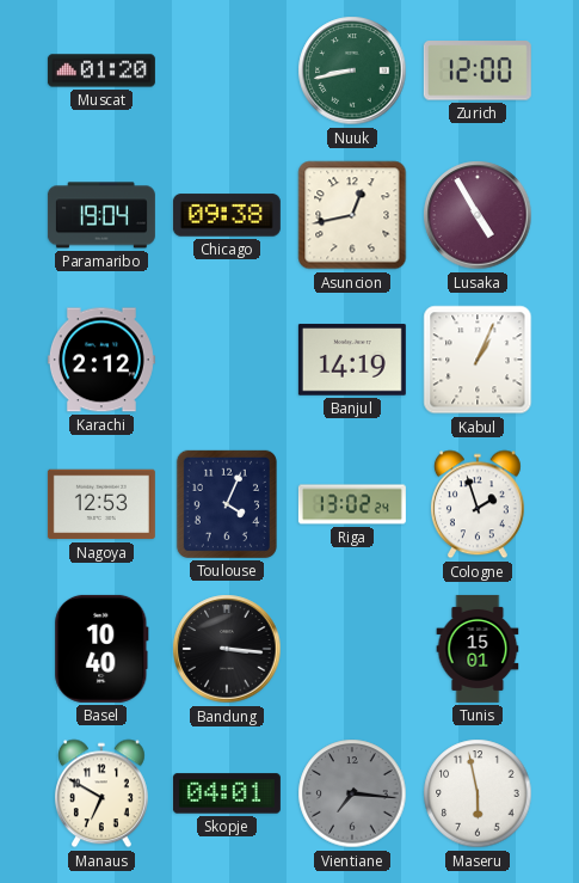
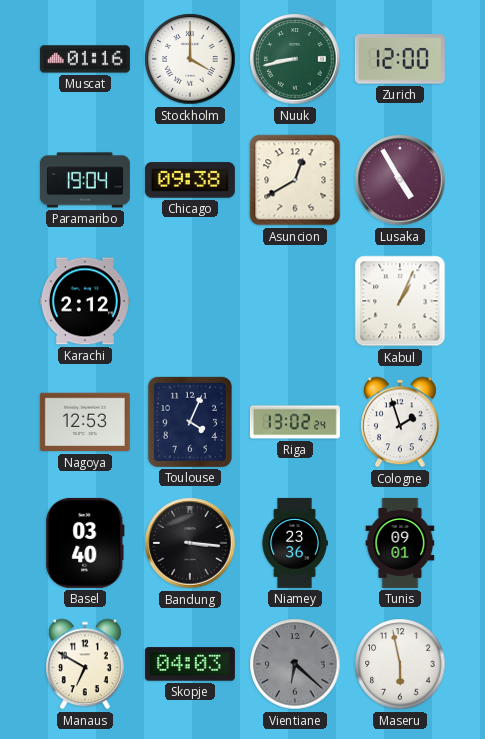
Muscat: 01:20 -> 01:16 (85, 59)
Stockholm: none -> 4:00 (190, 59)
Asuncion: 12:43 -> 12:40 (295, 180)
Banjul: 14:19 -> none (352, 360)
Basel: 10:40 -> 03:40 (85, 543)
Niamey: none -> 23:36 (295, 543)
Tunis: 15:01 -> 09:01 (400, 543)
Skopje: 04:01 -> 04:03 (190, 664)
Vientiane: 7:16 -> 6:22 (295, 664)
